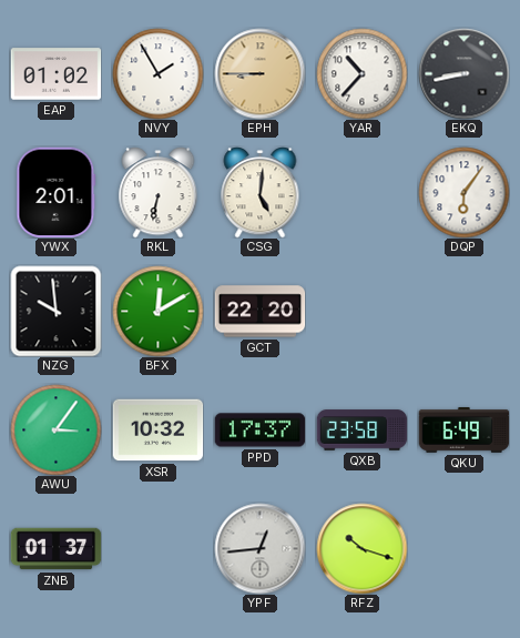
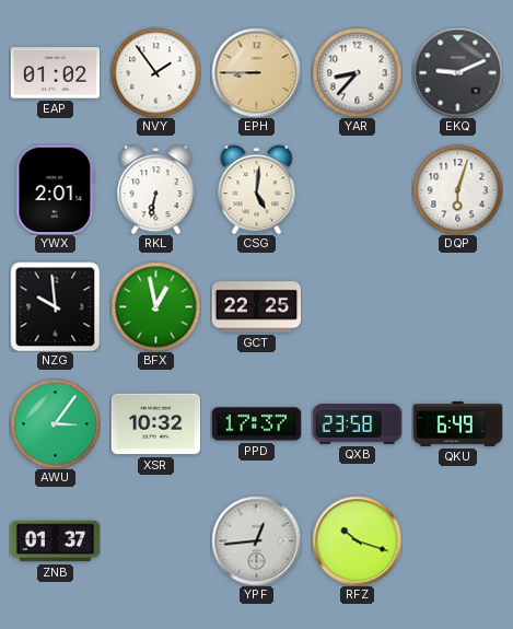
NVY: 1:55 -> 1:54 (155, 72)
YAR: 10:37 -> 8:37 (357, 72)
EKQ: 8:43 -> 9:11 (457, 72)
DQP: 6:06 -> 6:03 (457, 189)
BFX: 12:10 -> 12:58 (155, 306)
GCT: 22:20 -> 22:25 (256, 307)
